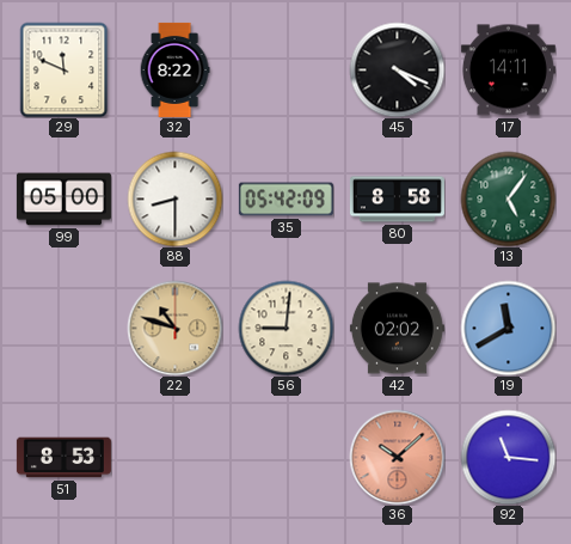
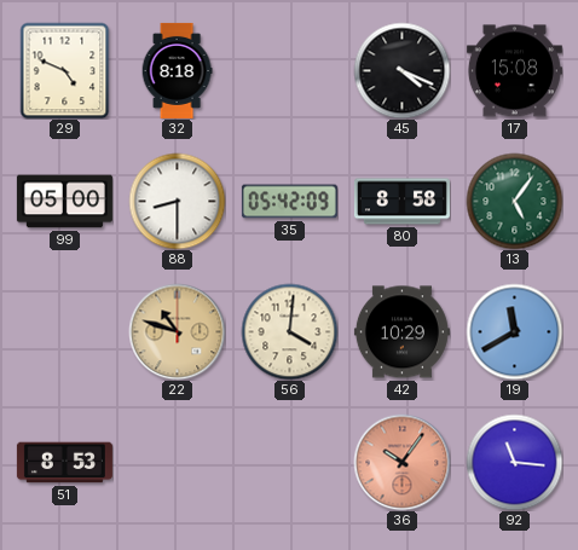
29: 11:49 -> 4:49 (65, 70)
32: 8:22 -> 8:18 (177, 70)
17: 14:11 -> 15:08 (514, 71)
56: 9:01 -> 4:01 (289, 331)
42: 02:02 -> 10:29 (401, 332)
36: 10:08 -> 10:06 (401, 462)
